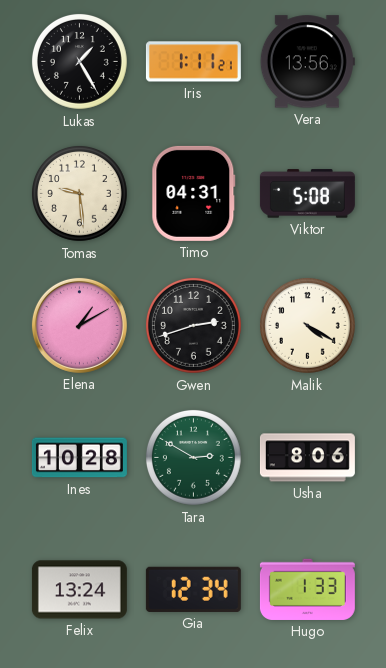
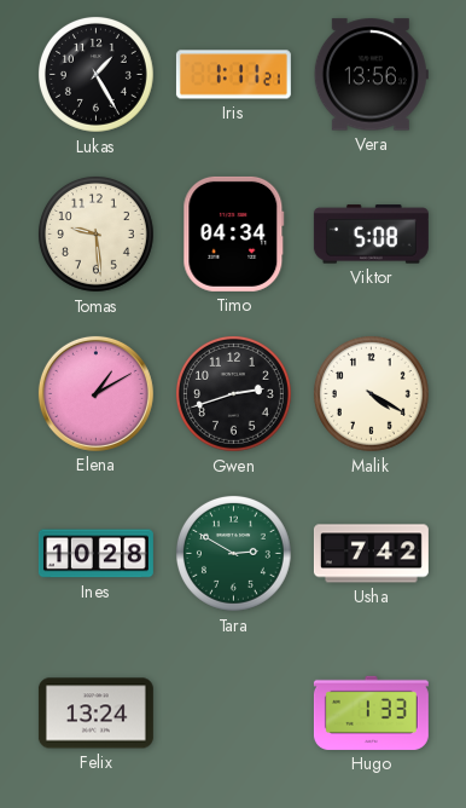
Timo: 04:31 -> 04:34 (234, 233)
Usha: 8:06 -> 7:42 (371, 554)
Gia: 12:34 -> none (193, 589)
